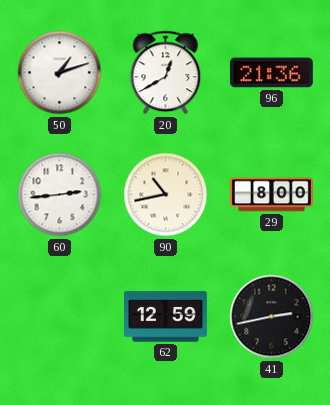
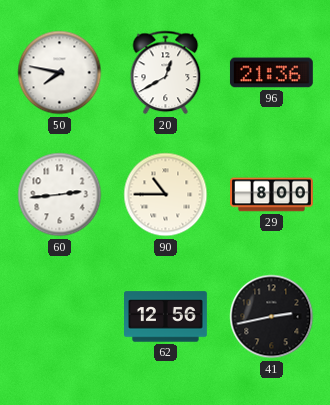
50: 1:12 -> 7:47 (60, 73)
90: 10:43 -> 10:45 (166, 195)
62: 12:59 -> 12:56 (166, 317)
